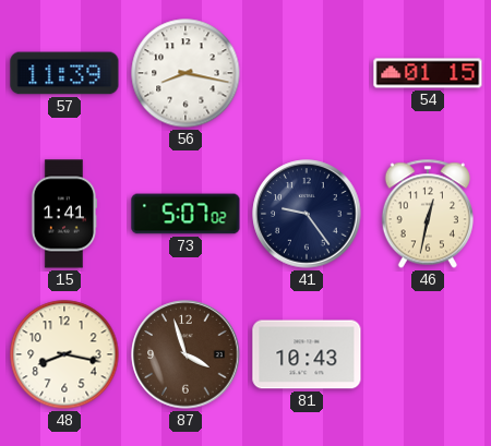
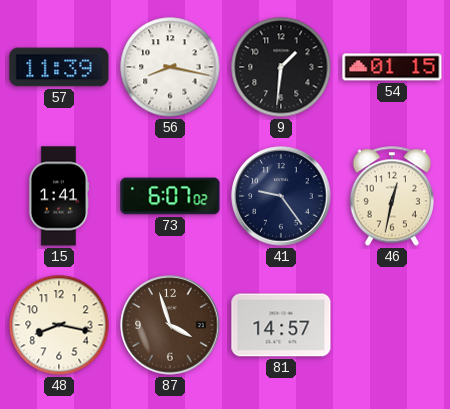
9: none -> 1:31 (281, 67)
73: 5:07 -> 6:07 (170, 196)
81: 10:43 -> 14:57 (281, 325)
